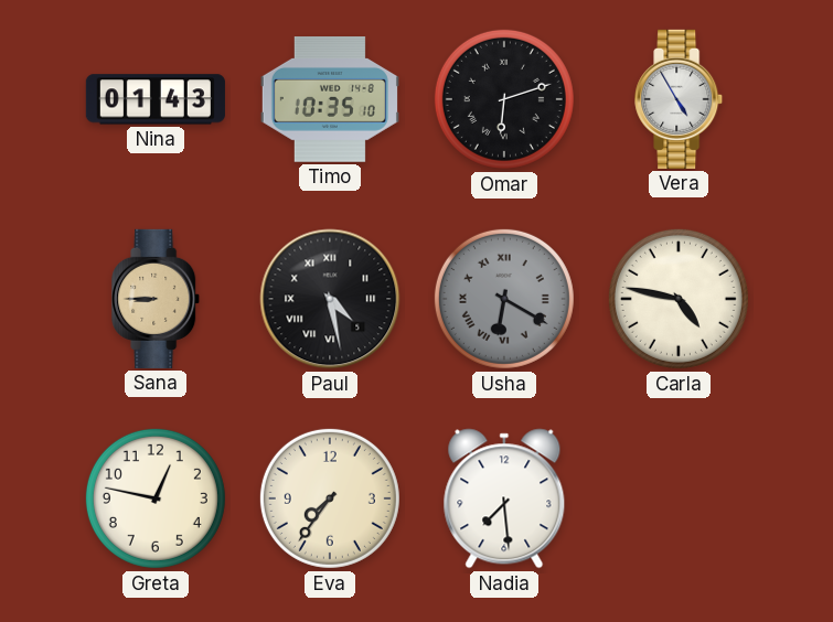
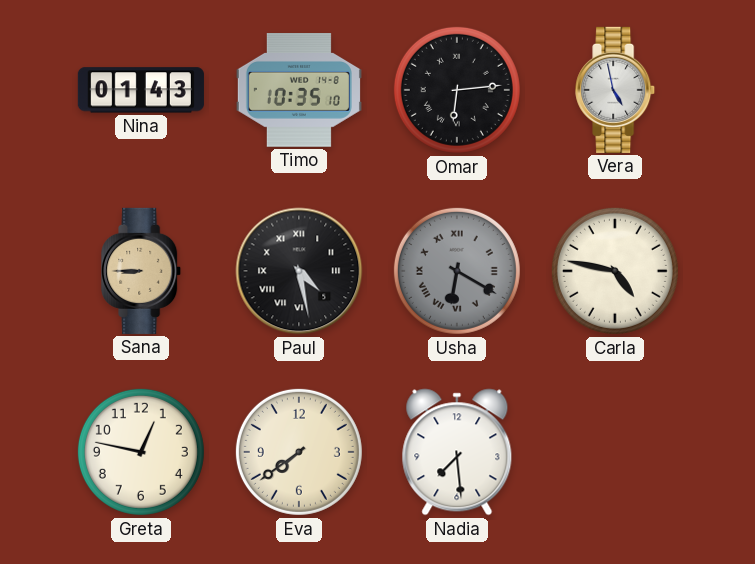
Omar: 6:12 -> 6:14 (457, 90)
Vera: 4:55 -> 4:58 (616, 90)
Eva: 7:36 -> 7:39 (299, 452)
